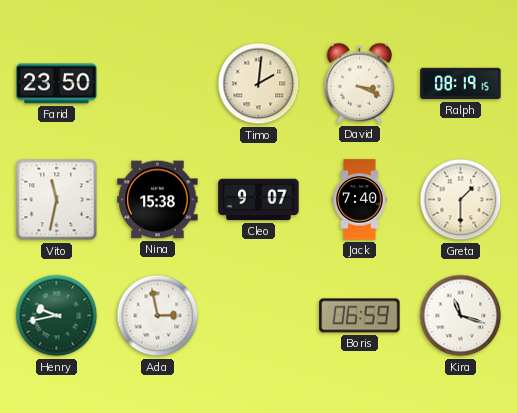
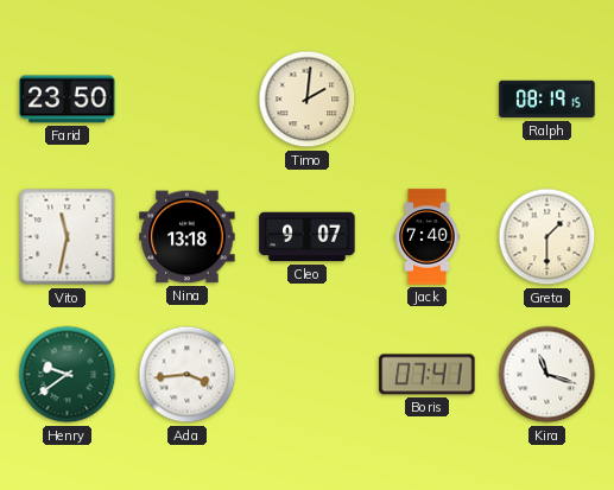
David: 3:19 -> none (360, 83)
Nina: 15:38 -> 13:18 (188, 237)
Henry: 9:43 -> 9:39 (68, 375)
Ada: 2:58 -> 3:44 (188, 375)
Boris: 06:59 -> 07:41 (428, 375)
